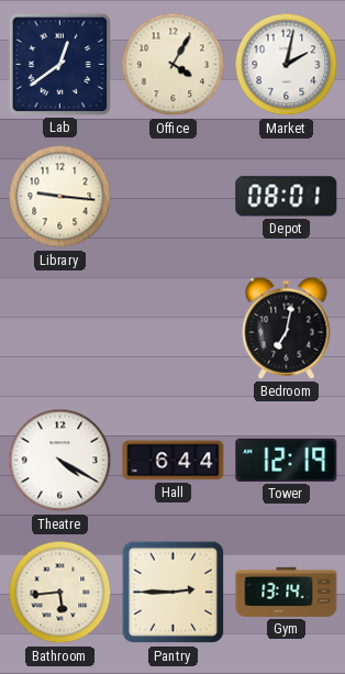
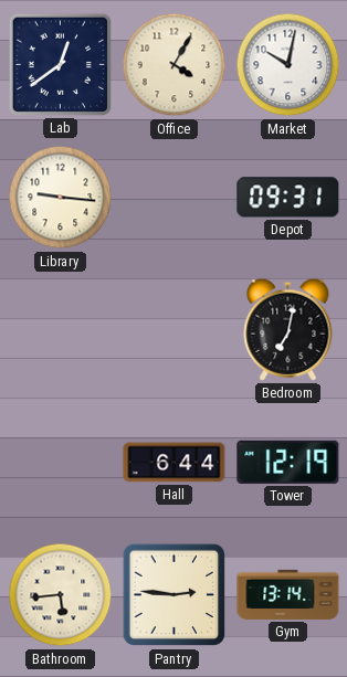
Market: 2:02 -> 10:02 (288, 65)
Depot: 08:01 -> 09:31 (288, 198)
Theatre: 4:20 -> none (60, 461)
Pantry: 2:45 -> 2:46 (175, 595)
